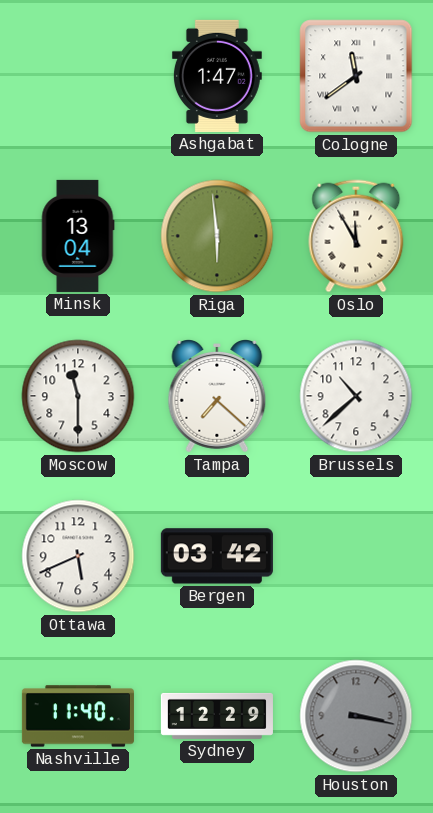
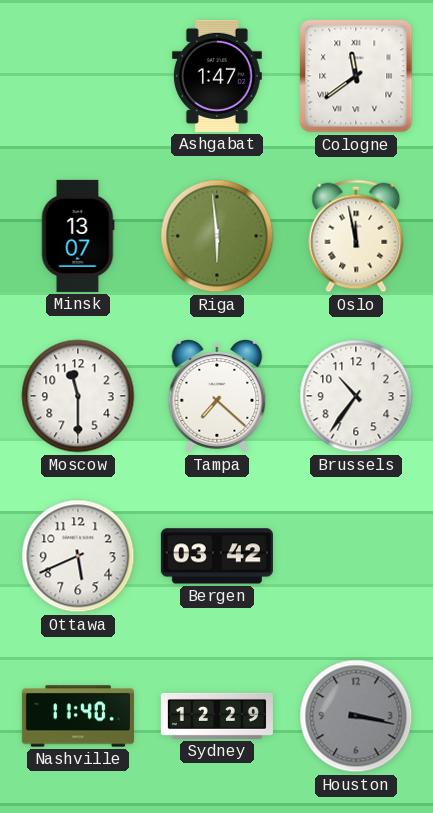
Minsk: 13:04 -> 13:07 (78, 236)
Oslo: 11:55 -> 11:58 (356, 236)
Brussels: 10:38 -> 10:36 (356, 396)
